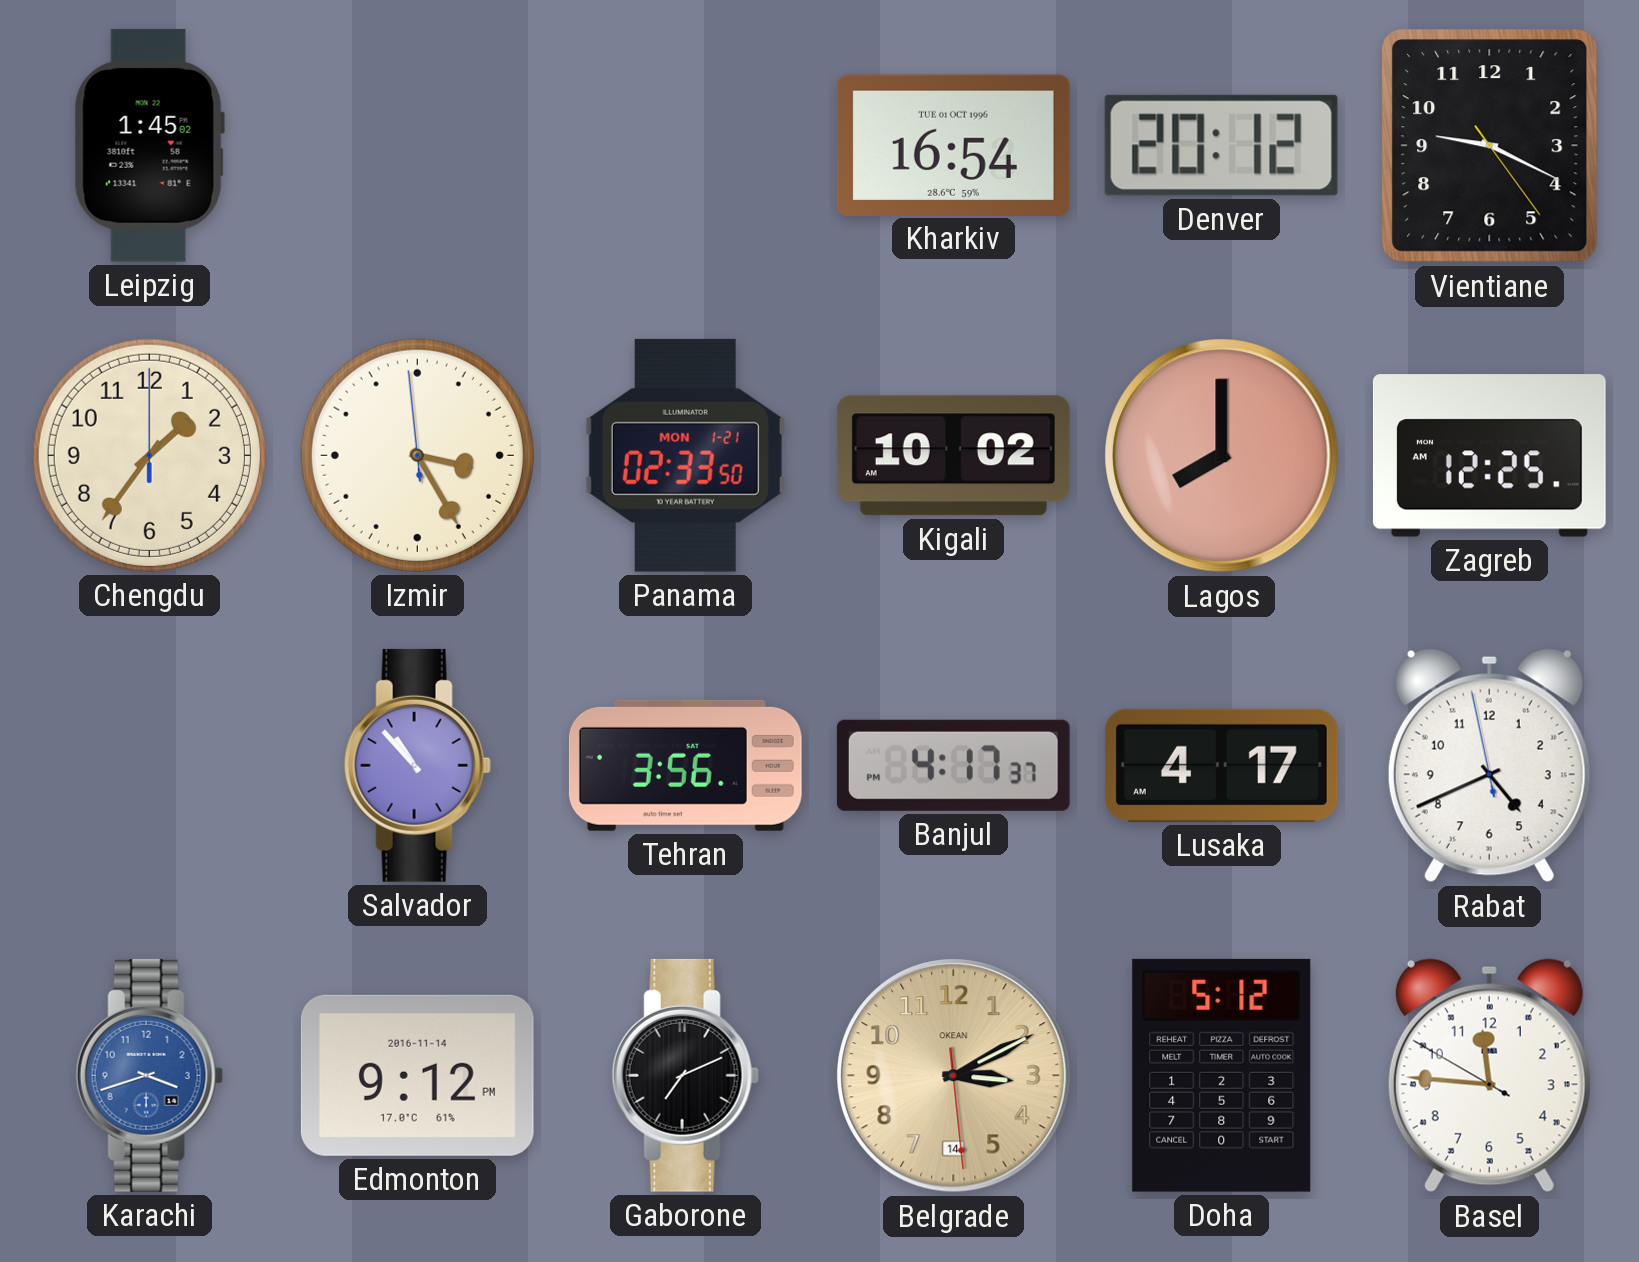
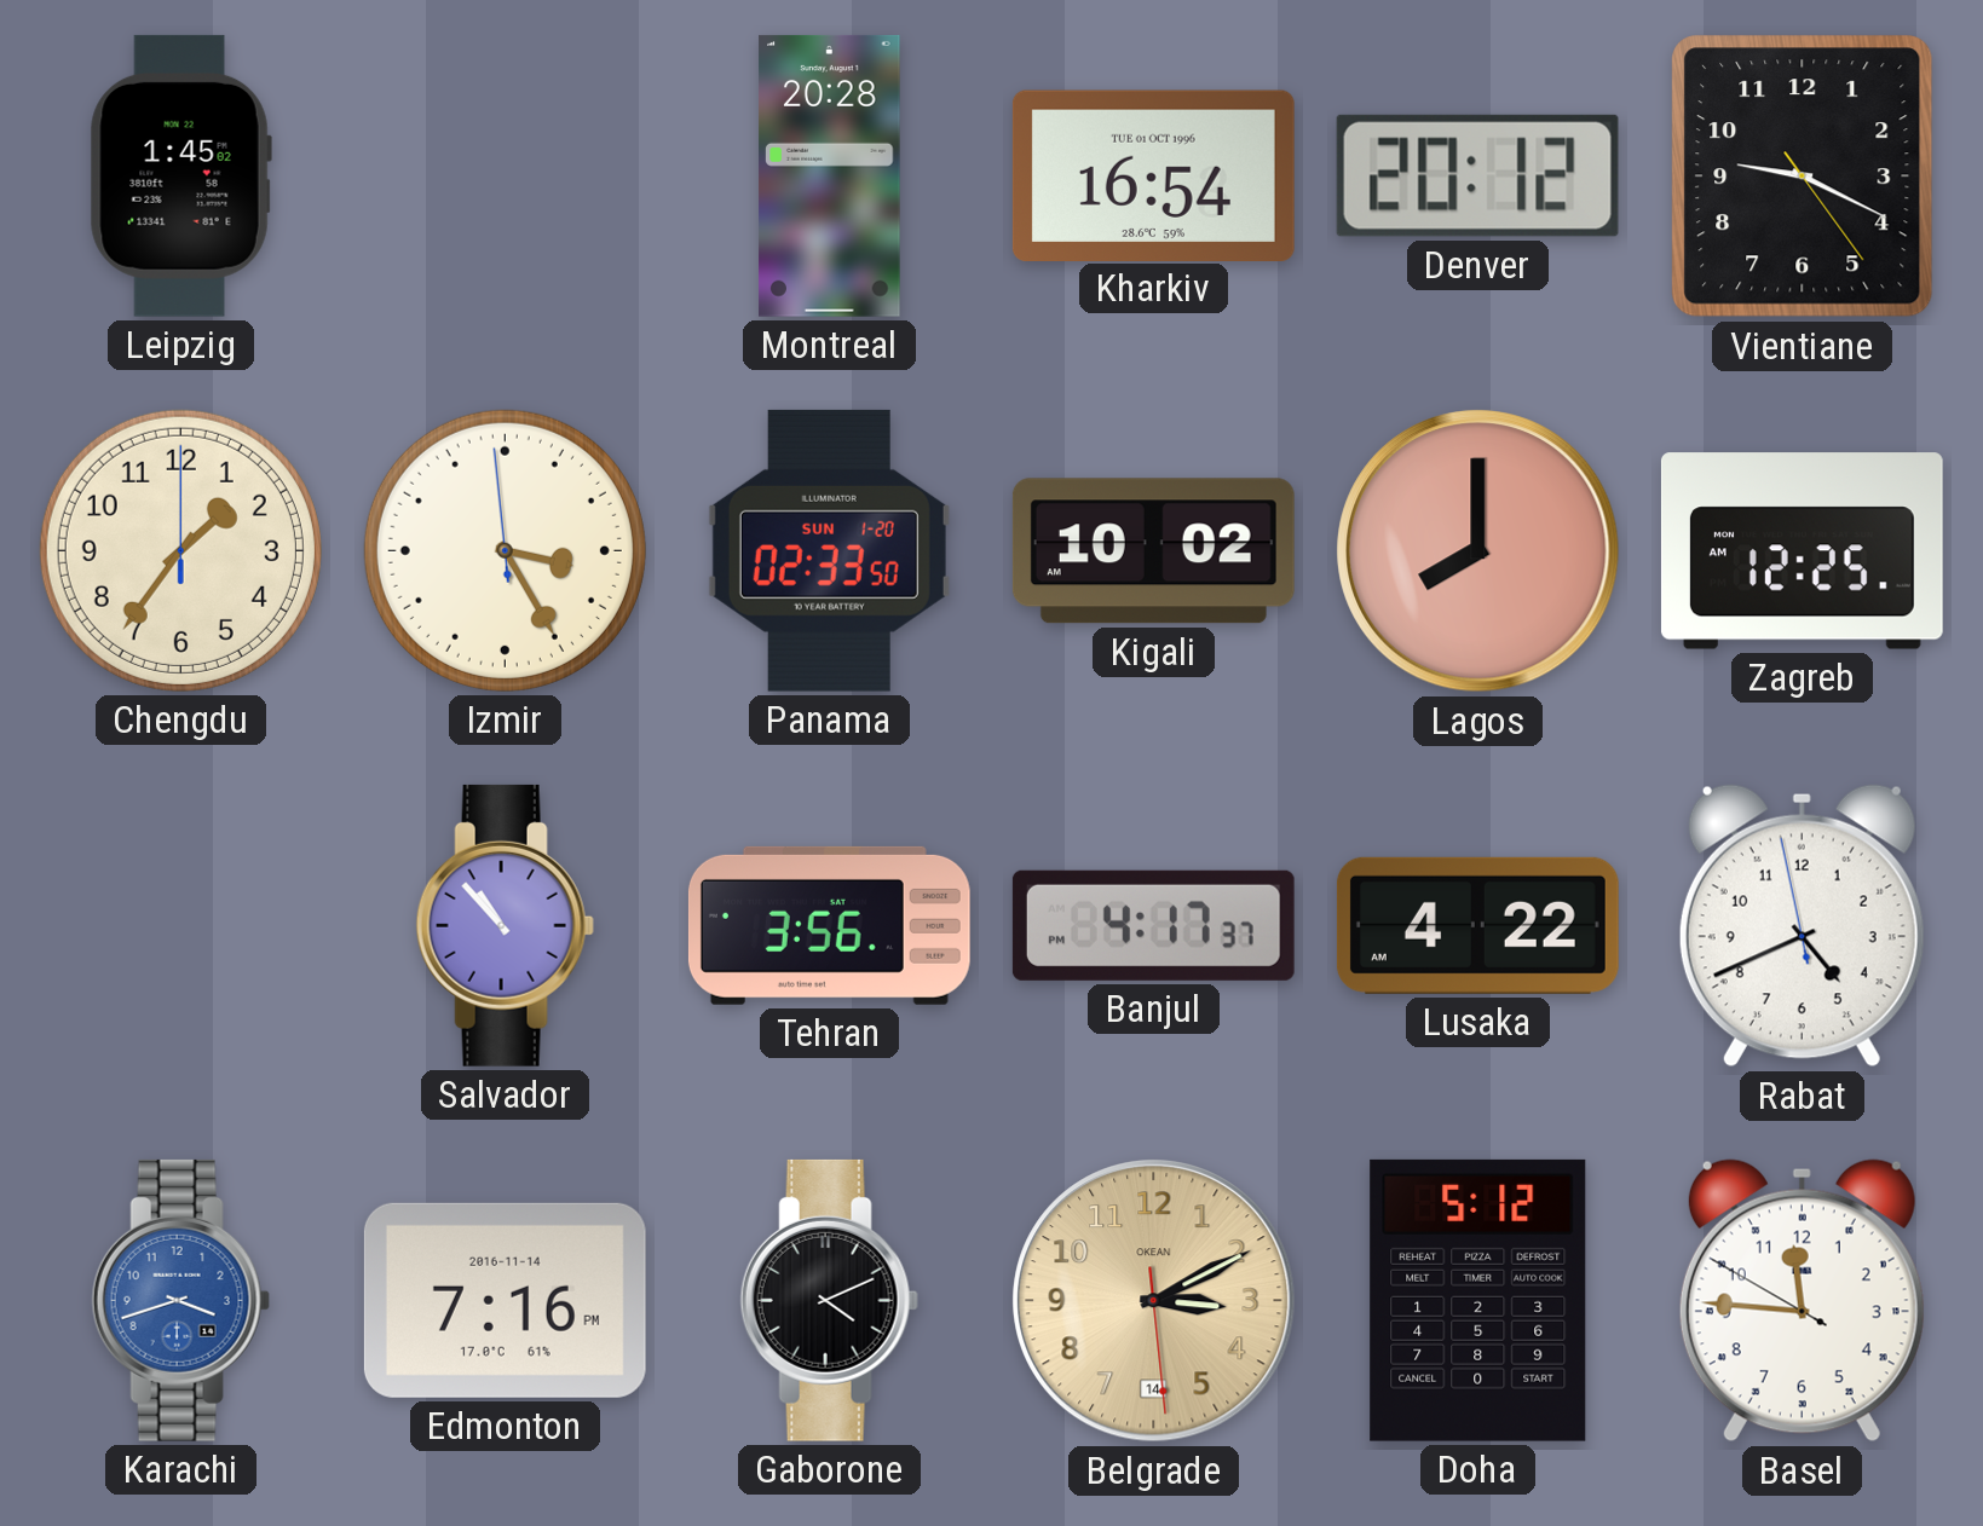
Montreal: none -> 20:28 (830, 175)
Panama date: MON 1-21 -> SUN 1-20 (829, 550)
Lusaka: 4:17 -> 4:22 (1477, 925)
Edmonton: 9:12 -> 7:16 (505, 1300)
Gaborone: 7:11 -> 4:11 (829, 1300)
